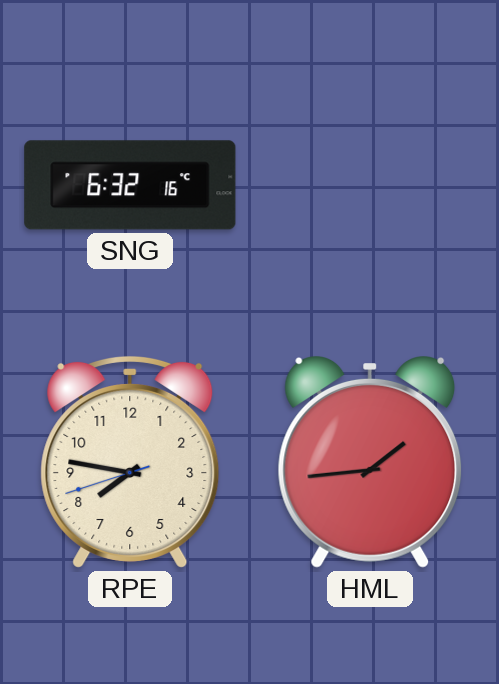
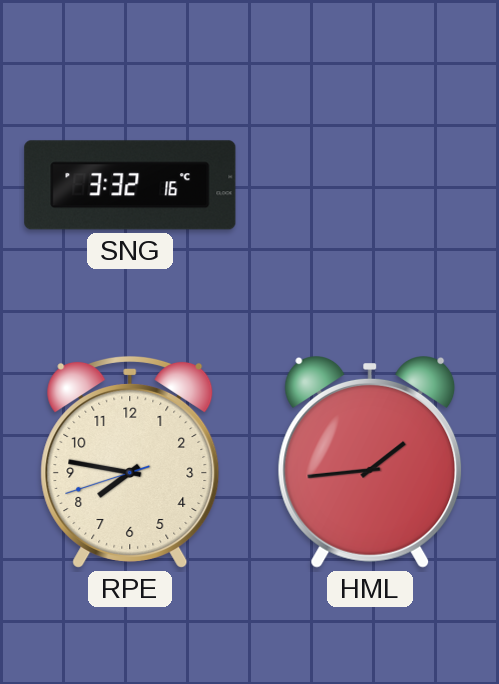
SNG: 6:32 -> 3:32 (130, 185)
